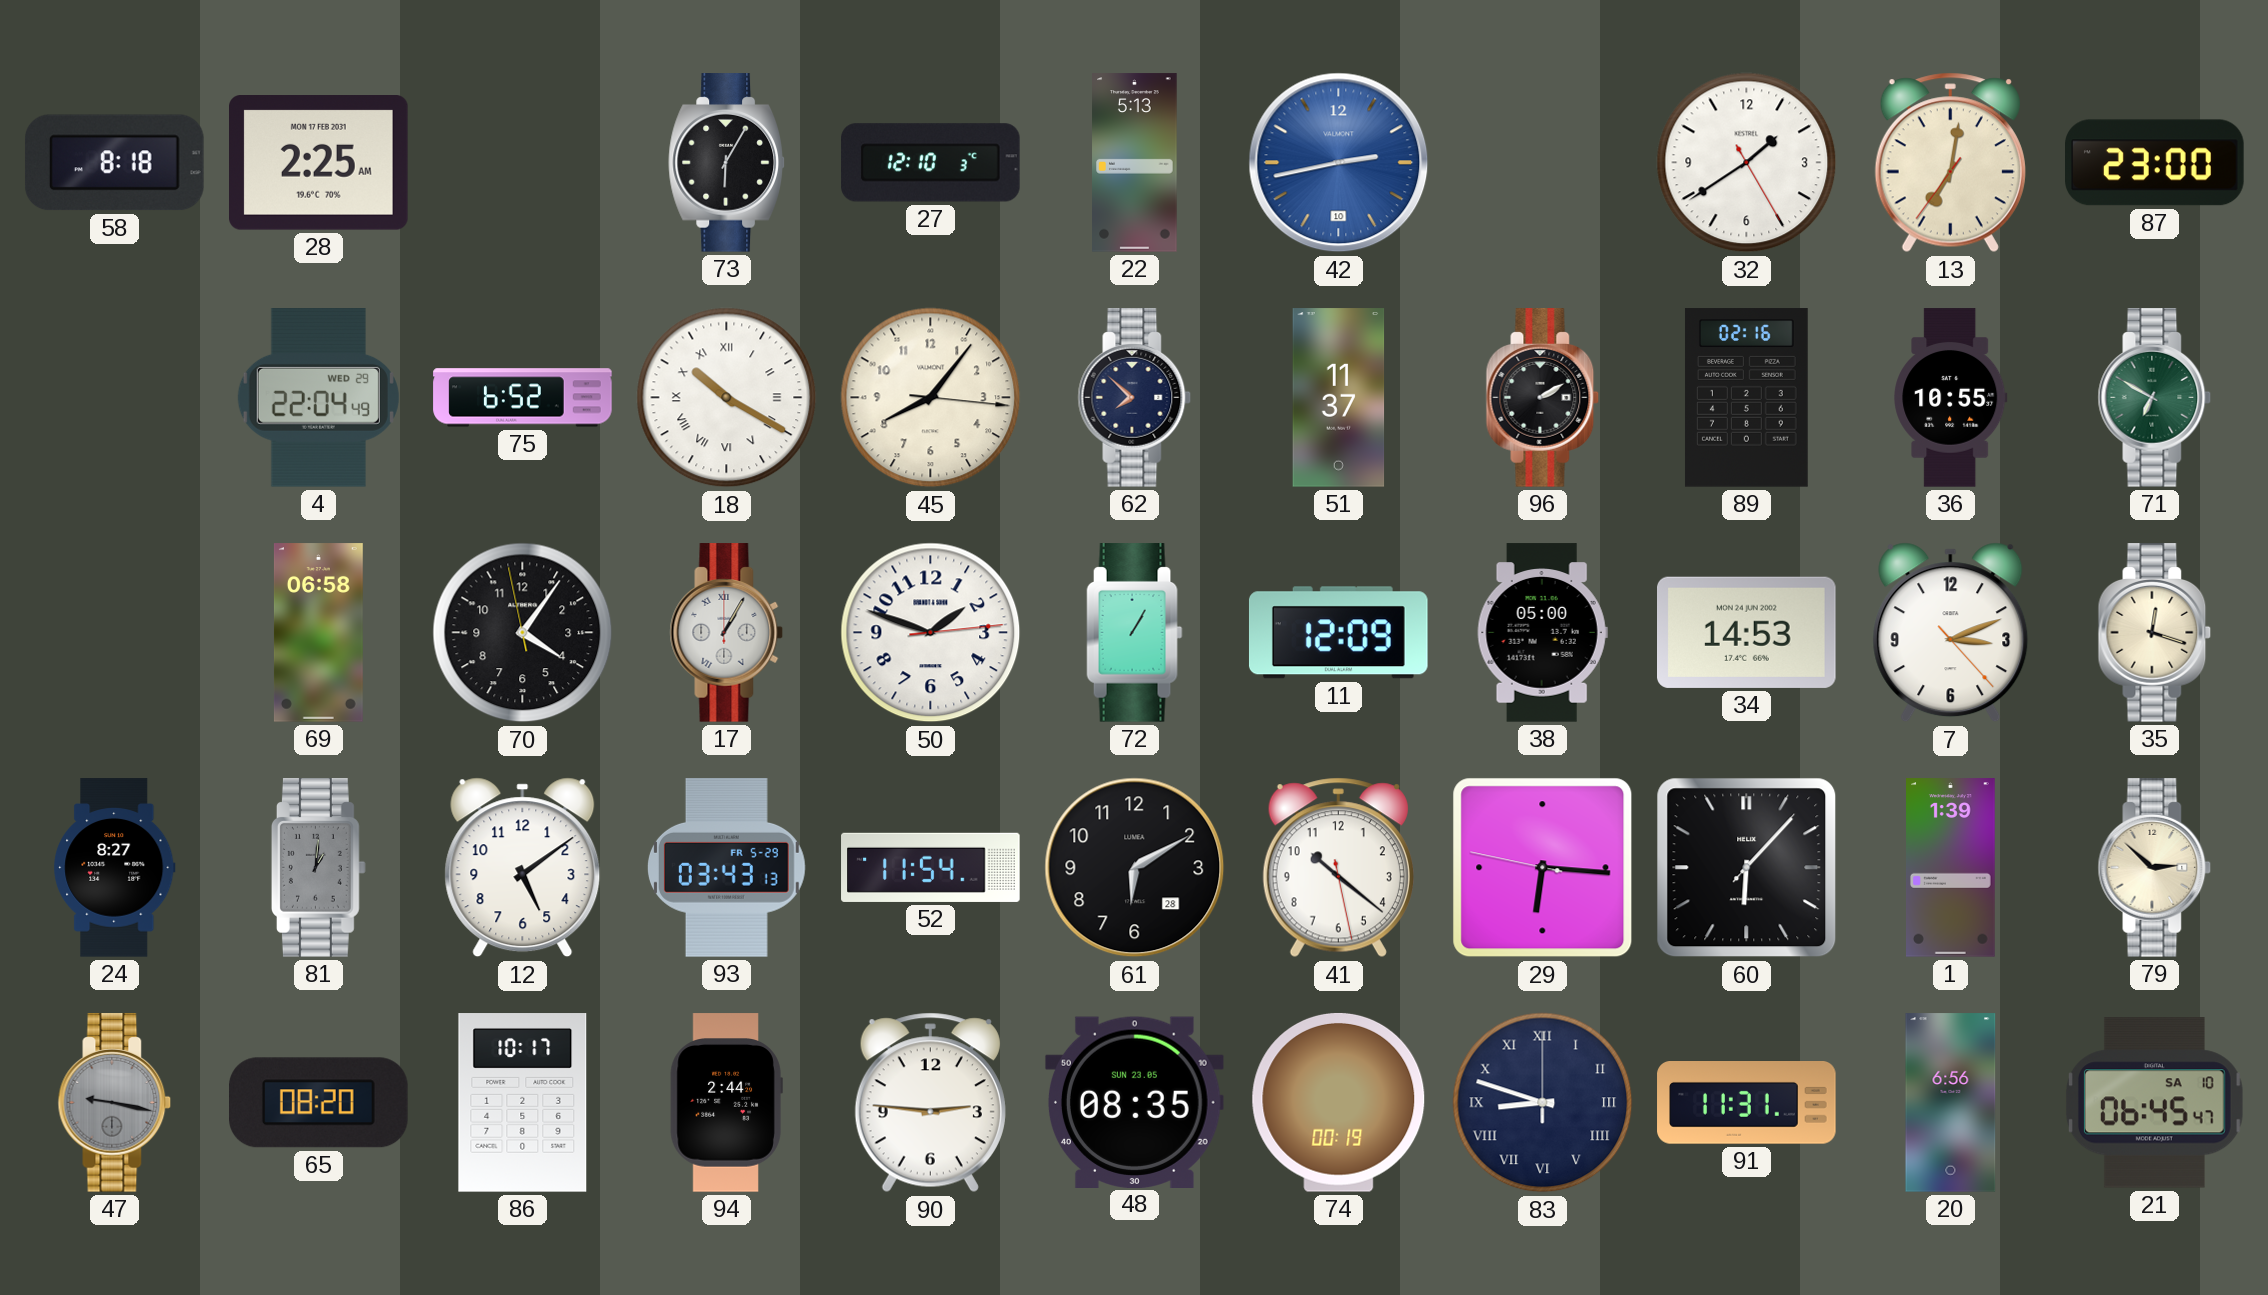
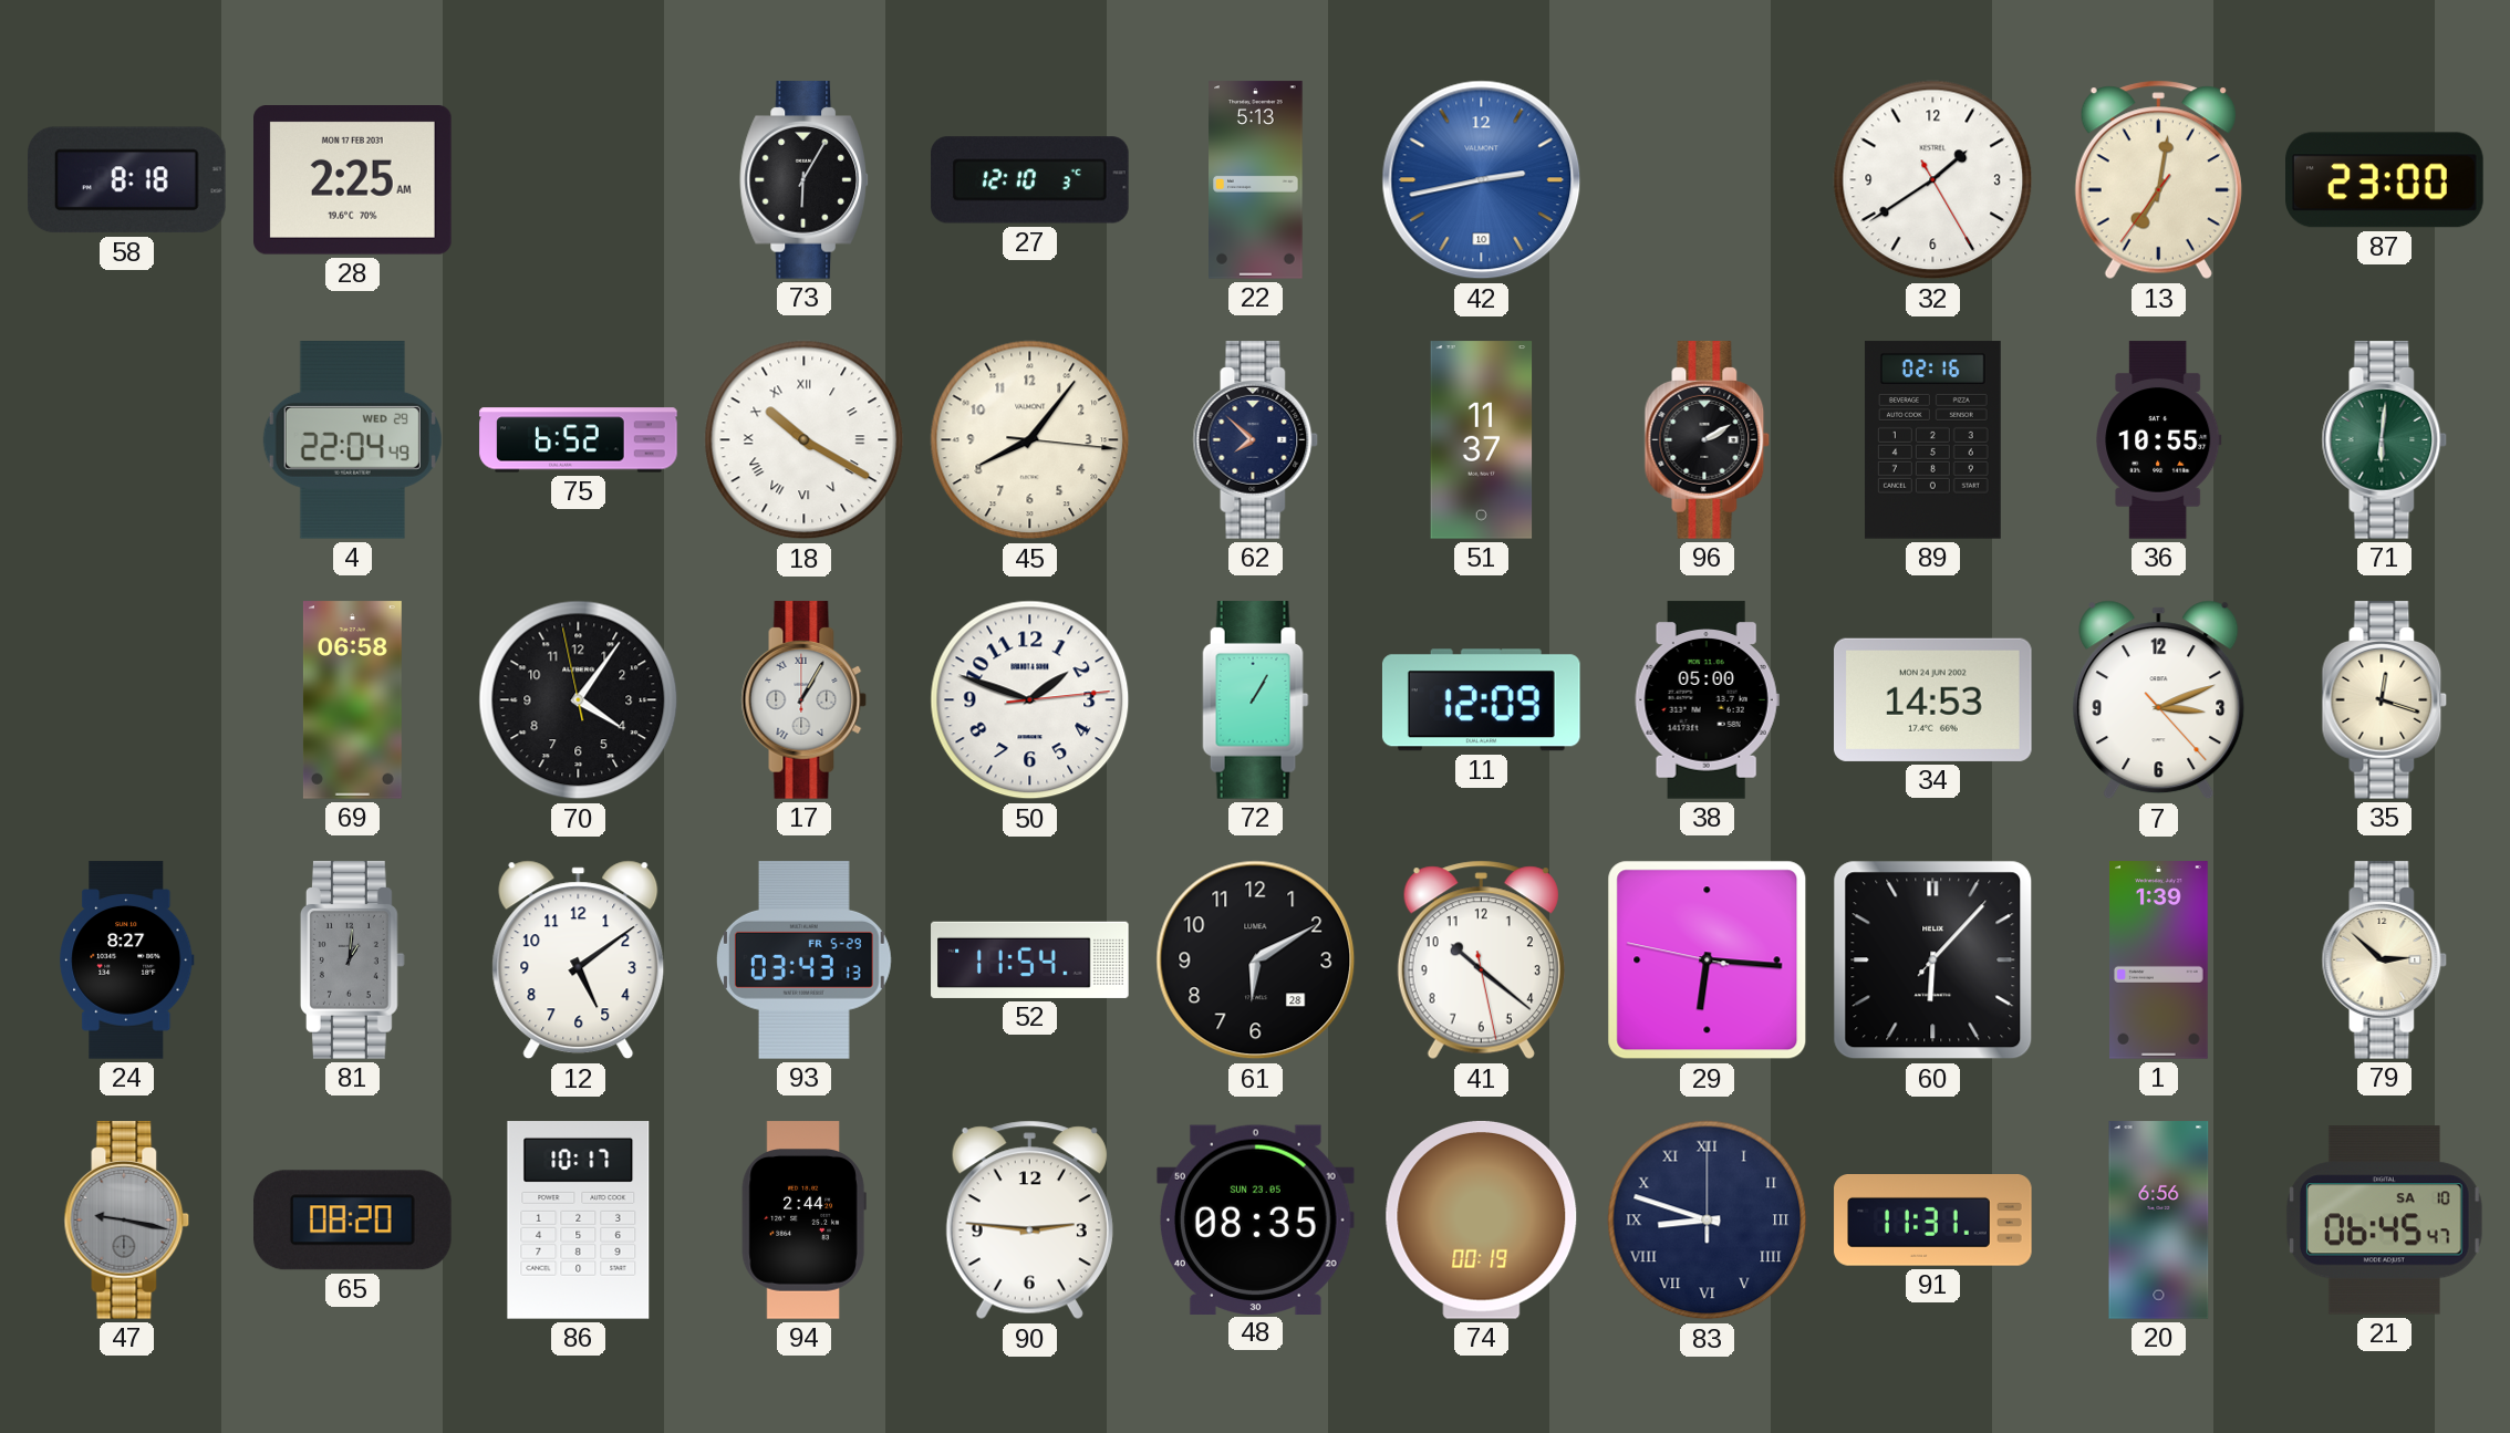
71: 6:50 -> 6:01 (2385, 440)
